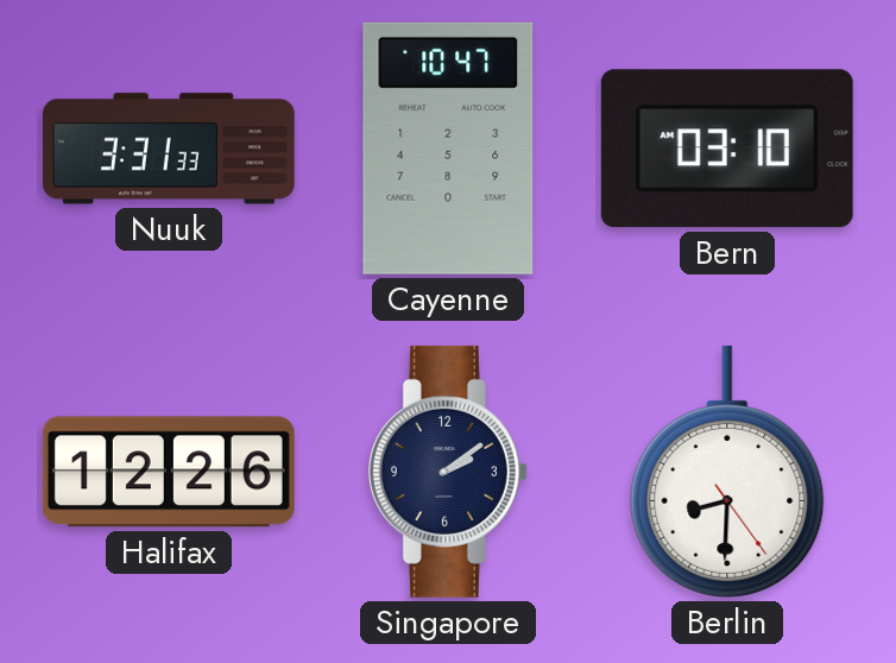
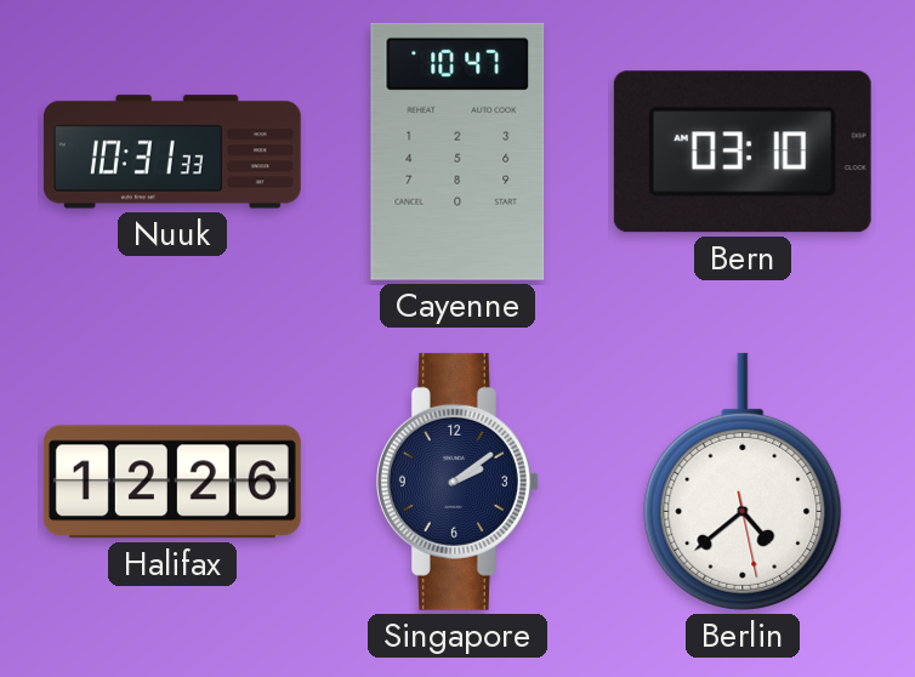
Nuuk: 3:31 -> 10:31 (172, 152)
Berlin: 8:30 -> 4:38 (743, 482)
